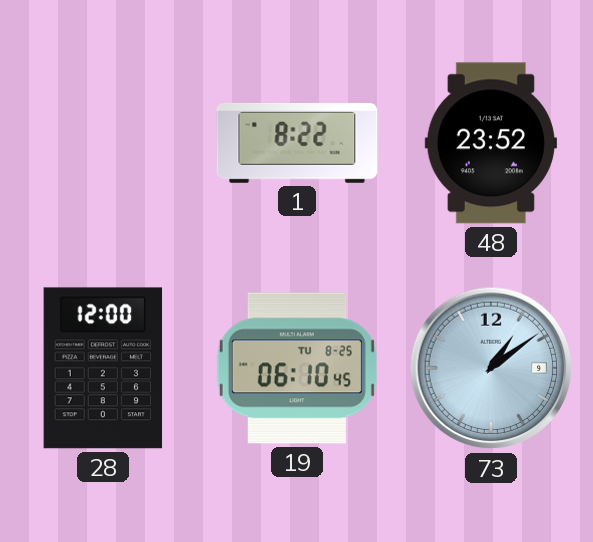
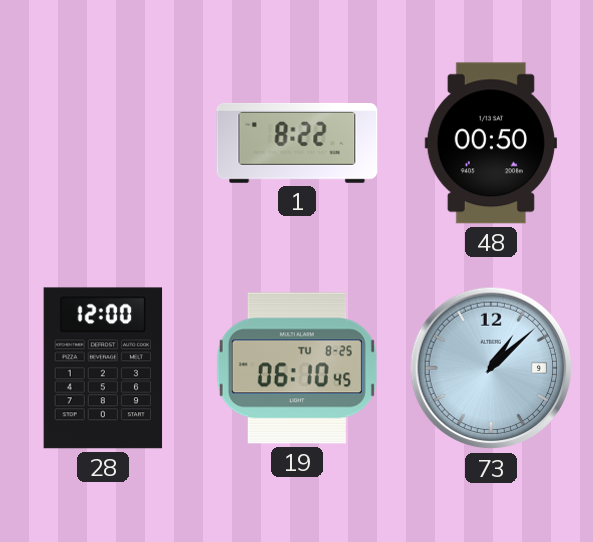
48: 23:52 -> 00:50 (491, 143)
73: 1:09 -> 1:08 (491, 368)
